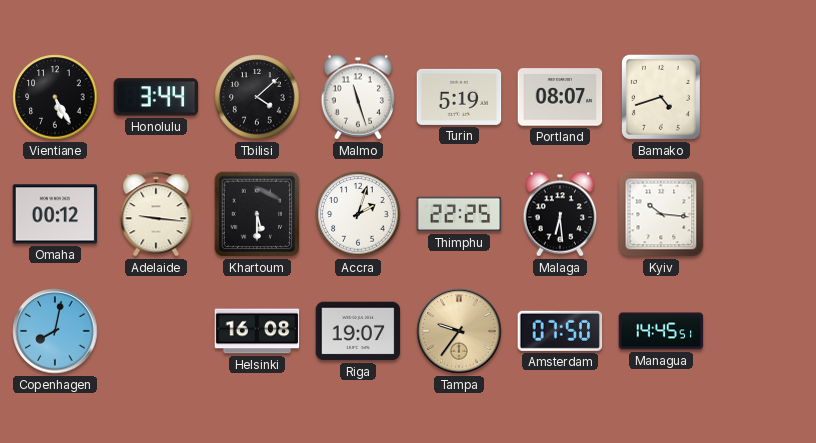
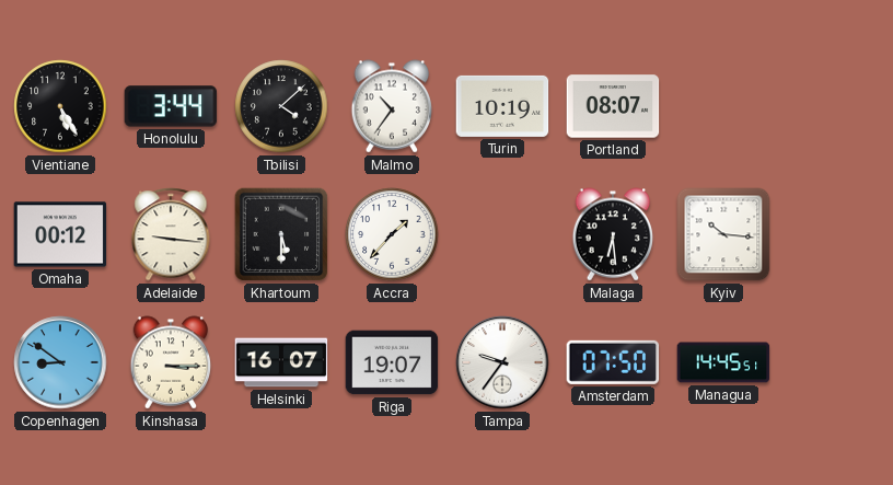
Malmo: 11:27 -> 10:36 (392, 106)
Turin: 5:19 -> 10:19 (502, 106)
Bamako: 4:42 -> none (661, 97)
Accra: 2:03 -> 1:37 (392, 234)
Thimphu: 22:25 -> none (459, 214)
Copenhagen: 8:02 -> 8:51 (60, 362)
Kinshasa: none -> 3:15 (171, 362)
Helsinki: 16:08 -> 16:07 (281, 362)
Tampa dial: champagne -> white (502, 362)
